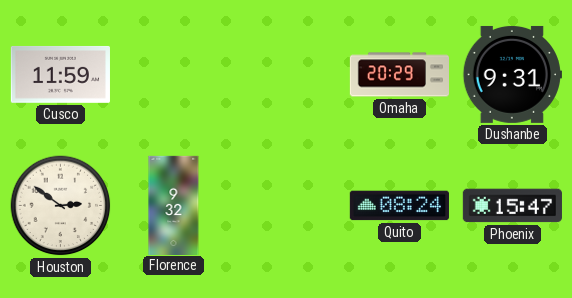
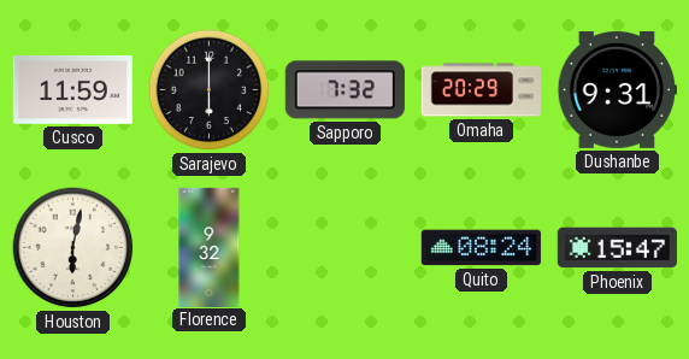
Sarajevo: none -> 6:00 (210, 90)
Sapporo: none -> 7:32 (344, 90)
Houston: 2:51 -> 6:02 (73, 248)
